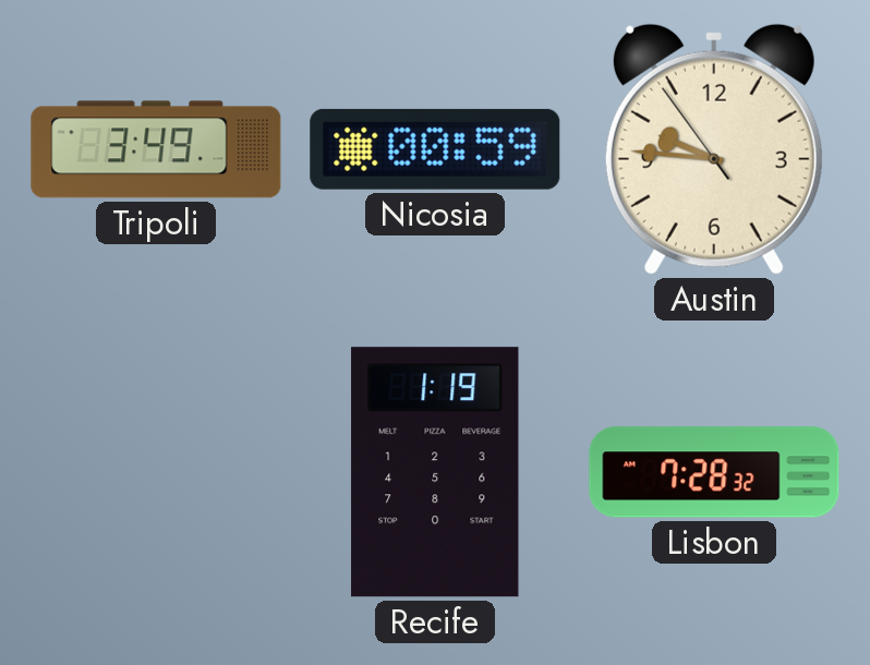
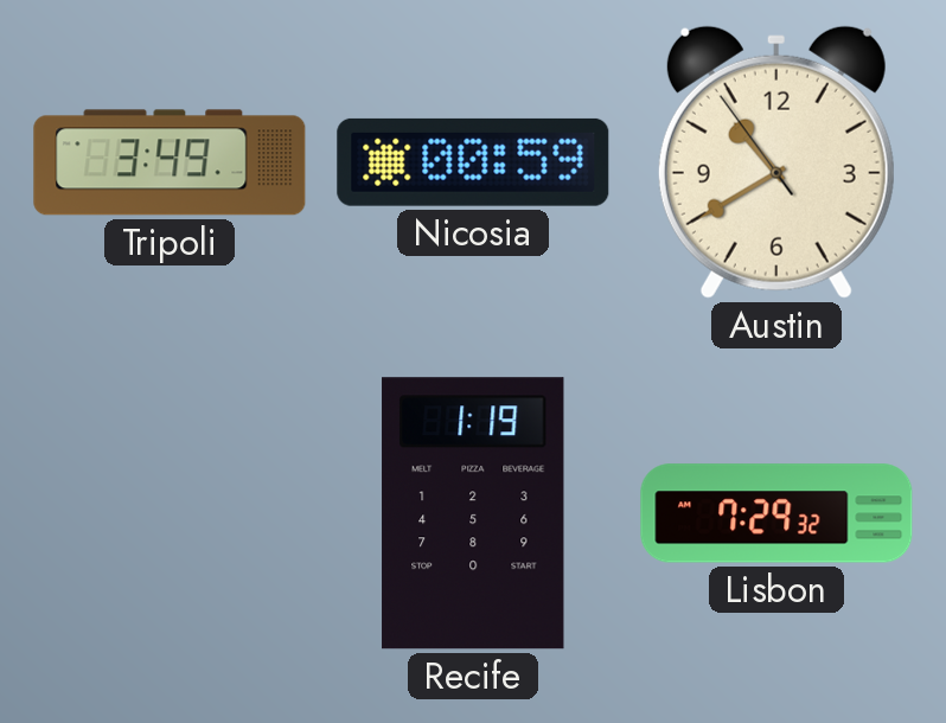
Austin: 9:45 -> 10:39 (776, 162)
Lisbon: 7:28 -> 7:29 (776, 513)
